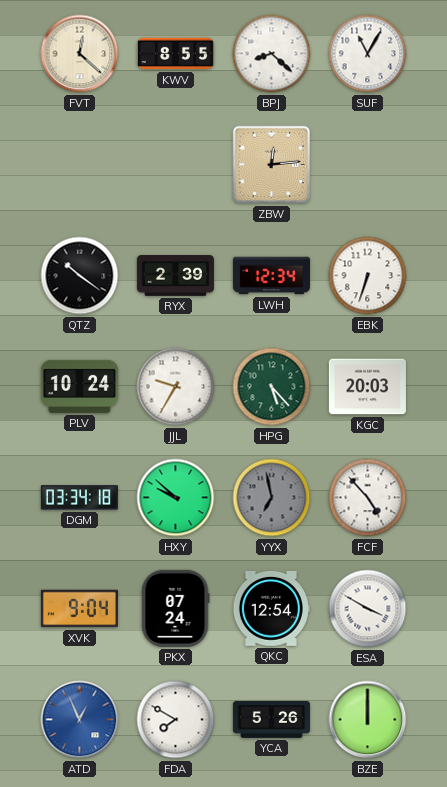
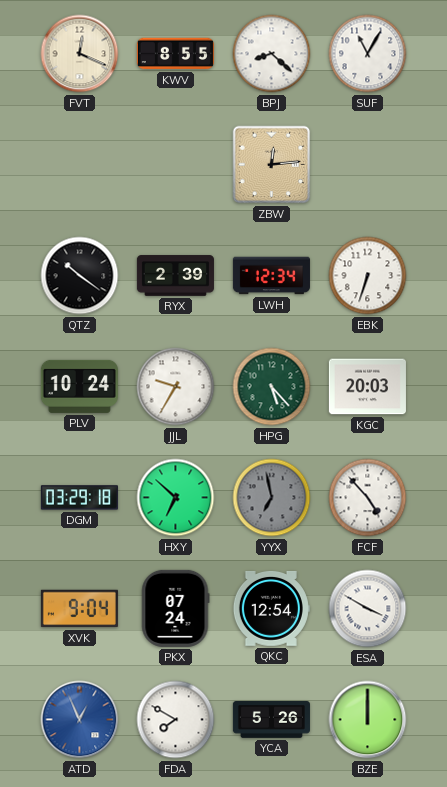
FVT: 12:22 -> 12:19 (80, 54)
DGM: 03:34 -> 03:29 (79, 498)
HXY: 9:52 -> 6:52 (176, 498)
